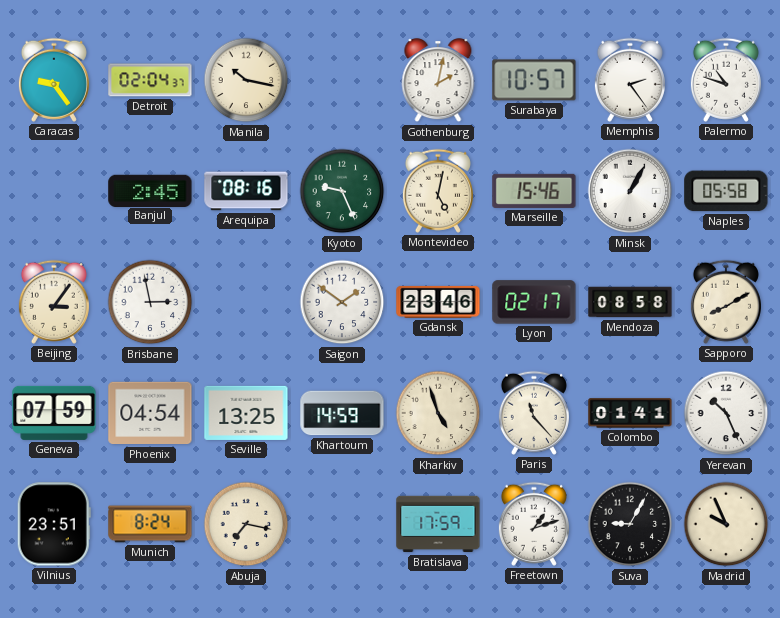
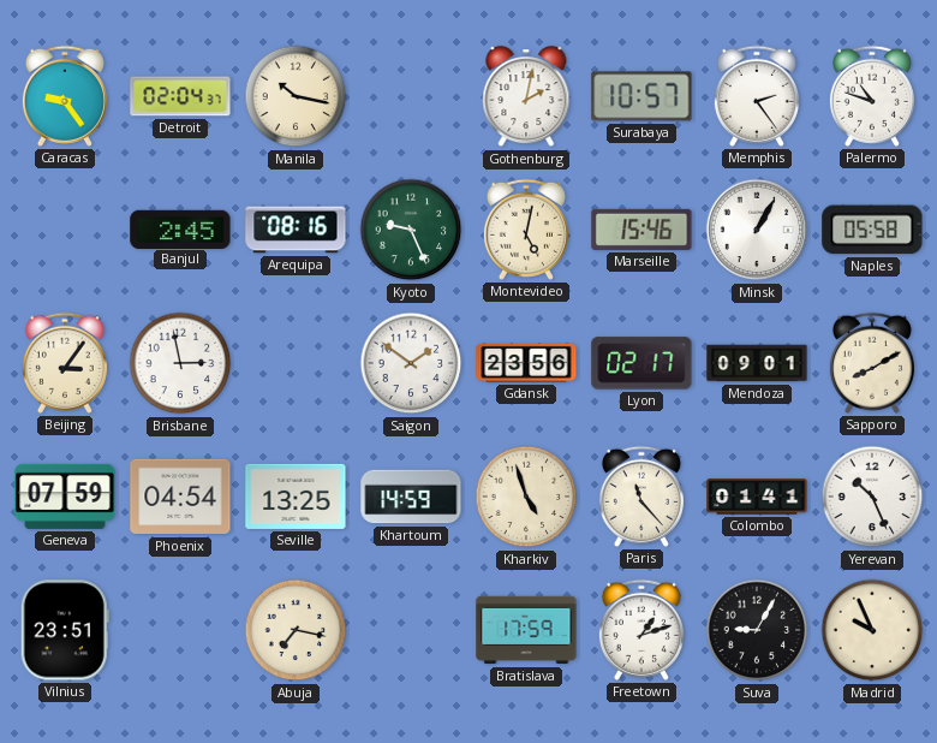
Gdansk: 23:46 -> 23:56 (526, 363)
Mendoza: 08:58 -> 09:01 (757, 363)
Munich: 8:24 -> none (150, 524)
